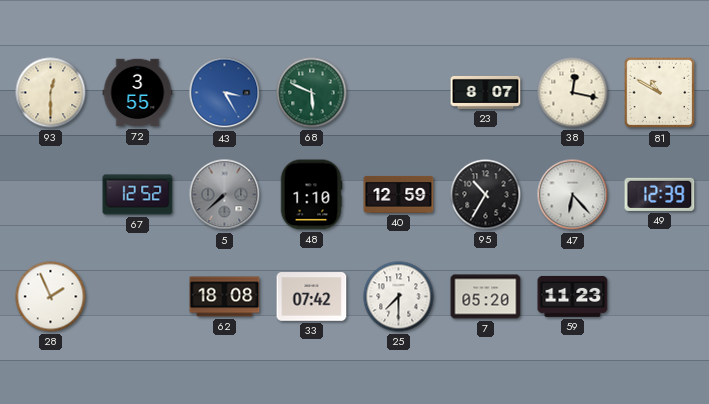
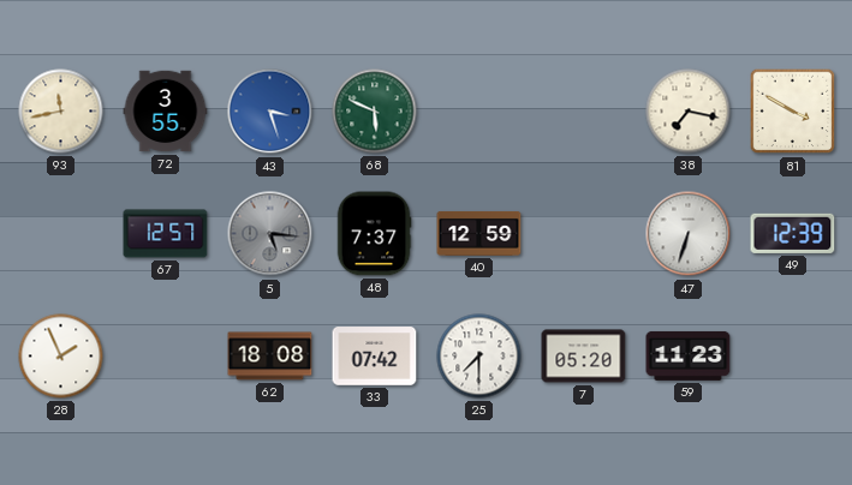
93: 12:30 -> 11:43 (61, 112)
43: 3:25 -> 3:27 (270, 112)
23: 8:07 -> none (486, 92)
38: 12:17 -> 7:17 (689, 112)
81: 10:50 -> 3:50 (793, 112)
67: 12:52 -> 12:57 (166, 234)
5: 7:38 -> 5:16 (270, 234)
48: 1:10 -> 7:37 (374, 234)
95: 10:35 -> none (486, 195)
47: 6:23 -> 6:33 (689, 234)
